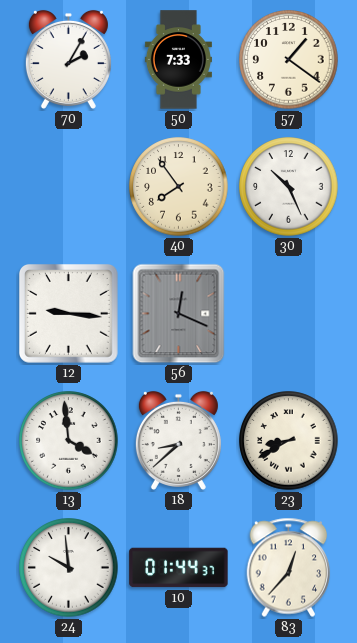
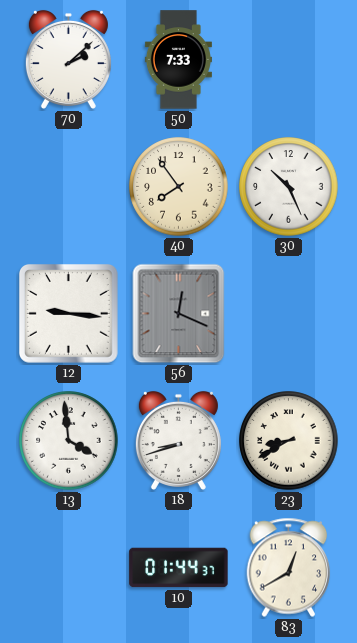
70: 2:05 -> 2:08 (68, 59)
57: 1:21 -> none (289, 60)
18: 8:38 -> 8:42 (178, 440)
24: 9:59 -> none (69, 568)
83: 12:37 -> 12:40 (289, 568)
